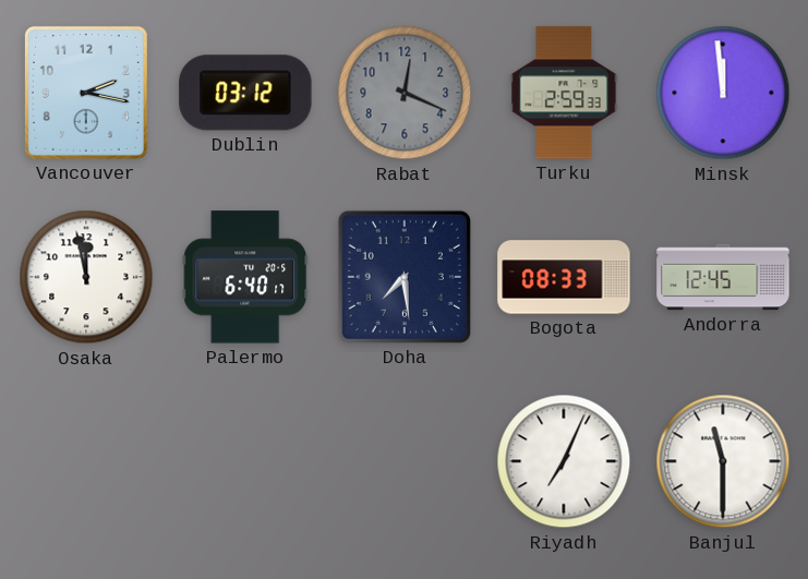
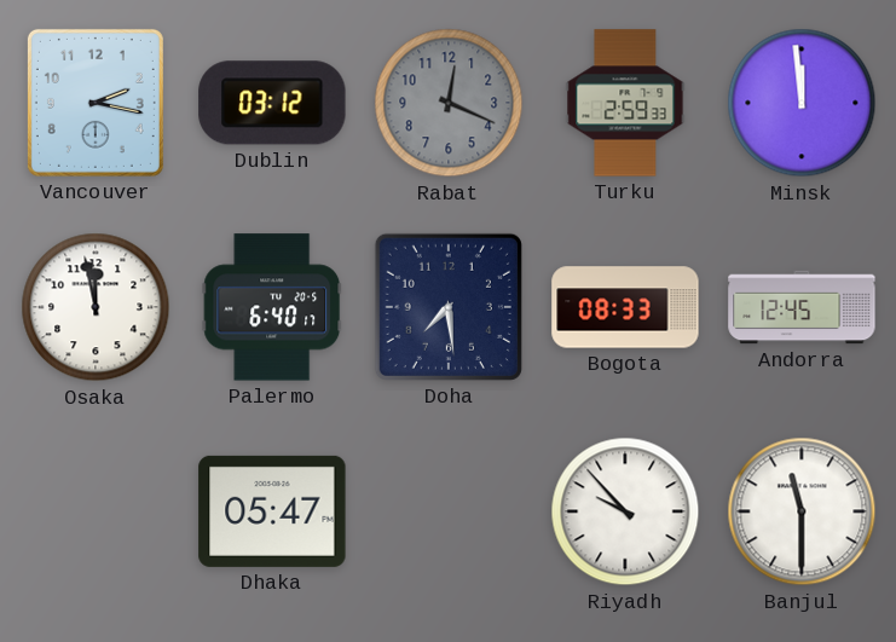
Dhaka: none -> 05:47 (272, 511)
Riyadh: 7:04 -> 9:53 (625, 511)
